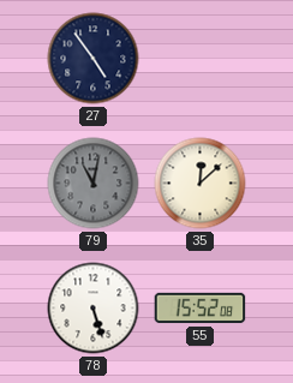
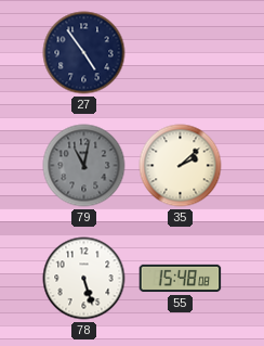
35: 12:08 -> 2:08 (181, 166)
55: 15:52 -> 15:48 (181, 279)
